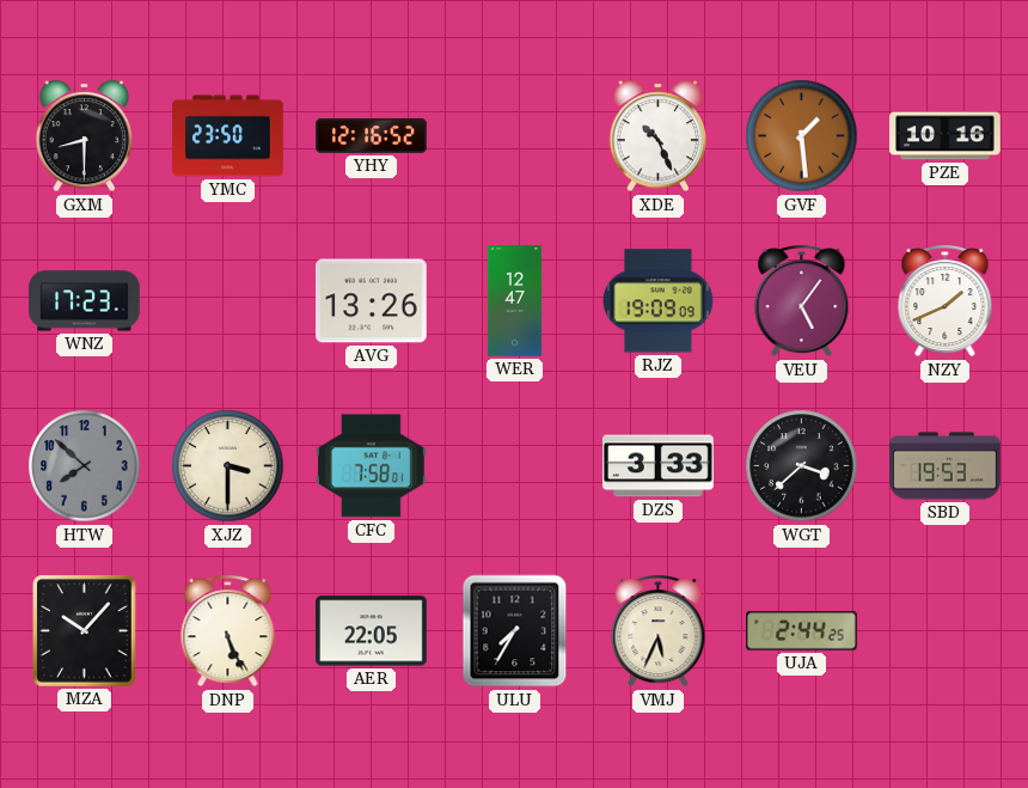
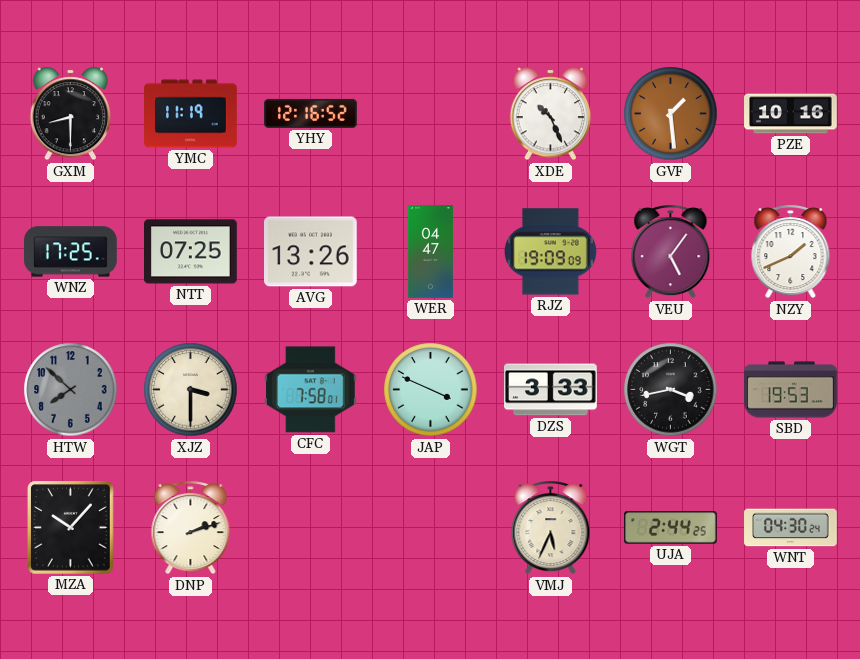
YMC: 23:50 -> 11:19 (191, 114)
WNZ: 17:23 -> 17:25 (71, 252)
NTT: none -> 07:25 (191, 252)
WER: 12:47 -> 04:47 (430, 252)
JAP: none -> 3:49 (431, 390)
WGT: 3:38 -> 3:43 (671, 390)
DNP: 5:26 -> 2:12 (191, 528)
AER: 22:05 -> none (372, 631)
ULU: 7:35 -> none (515, 631)
WNT: none -> 04:30 (791, 528)
